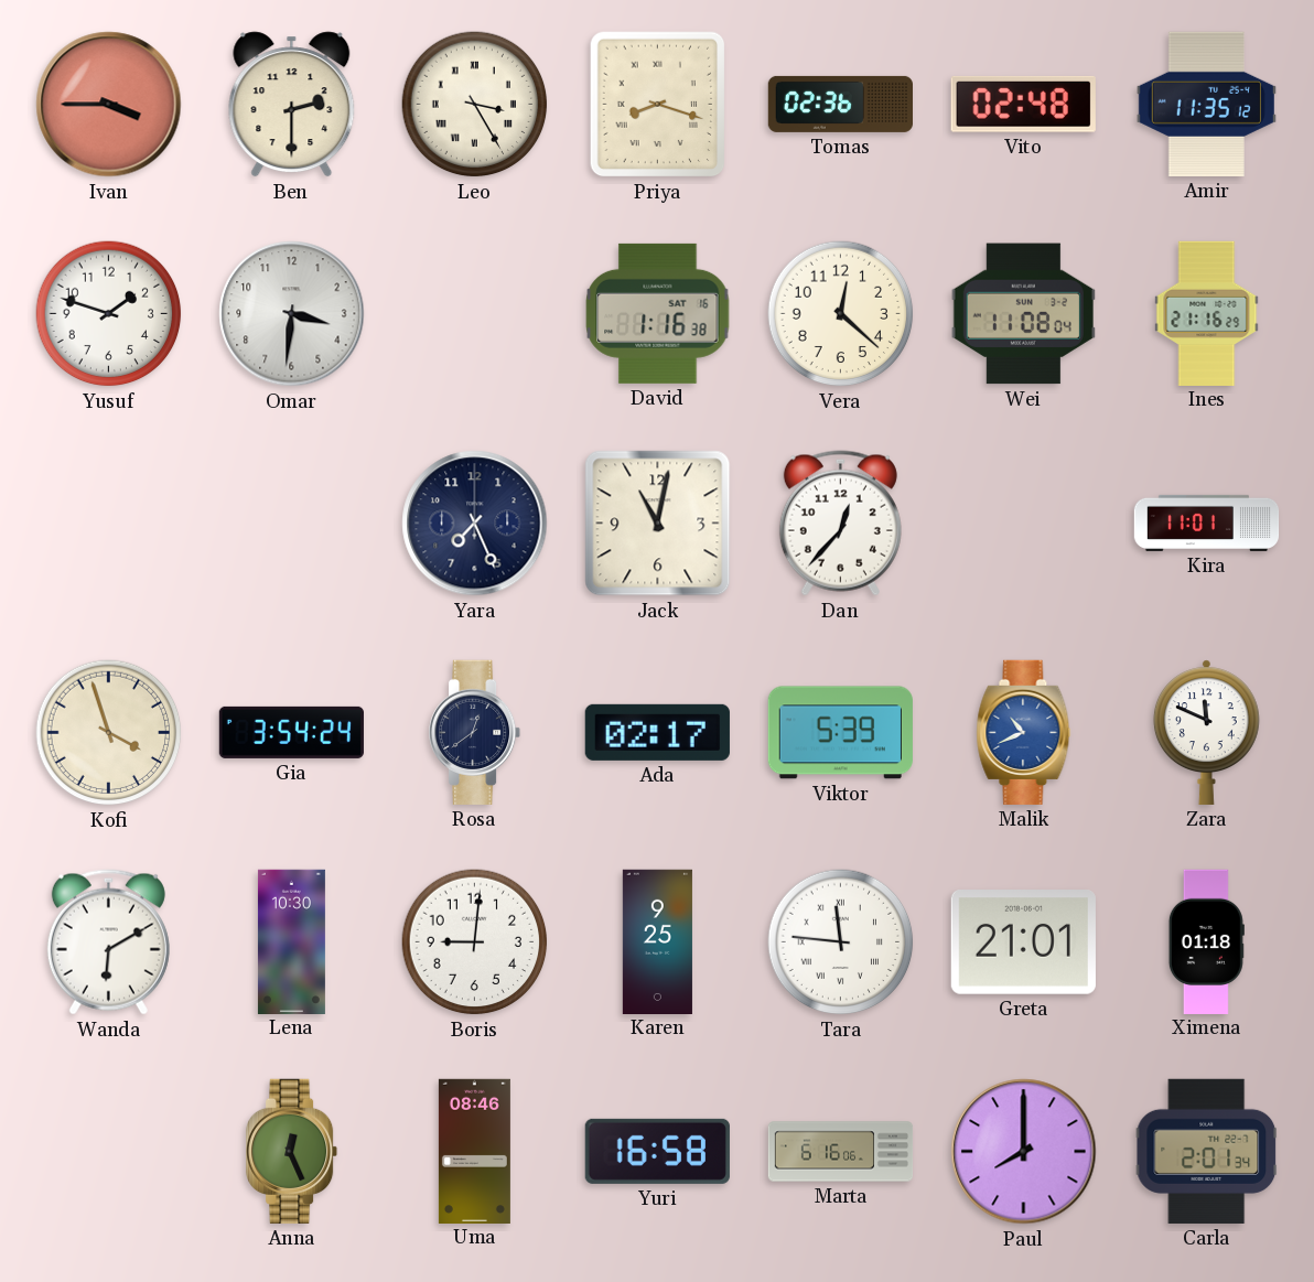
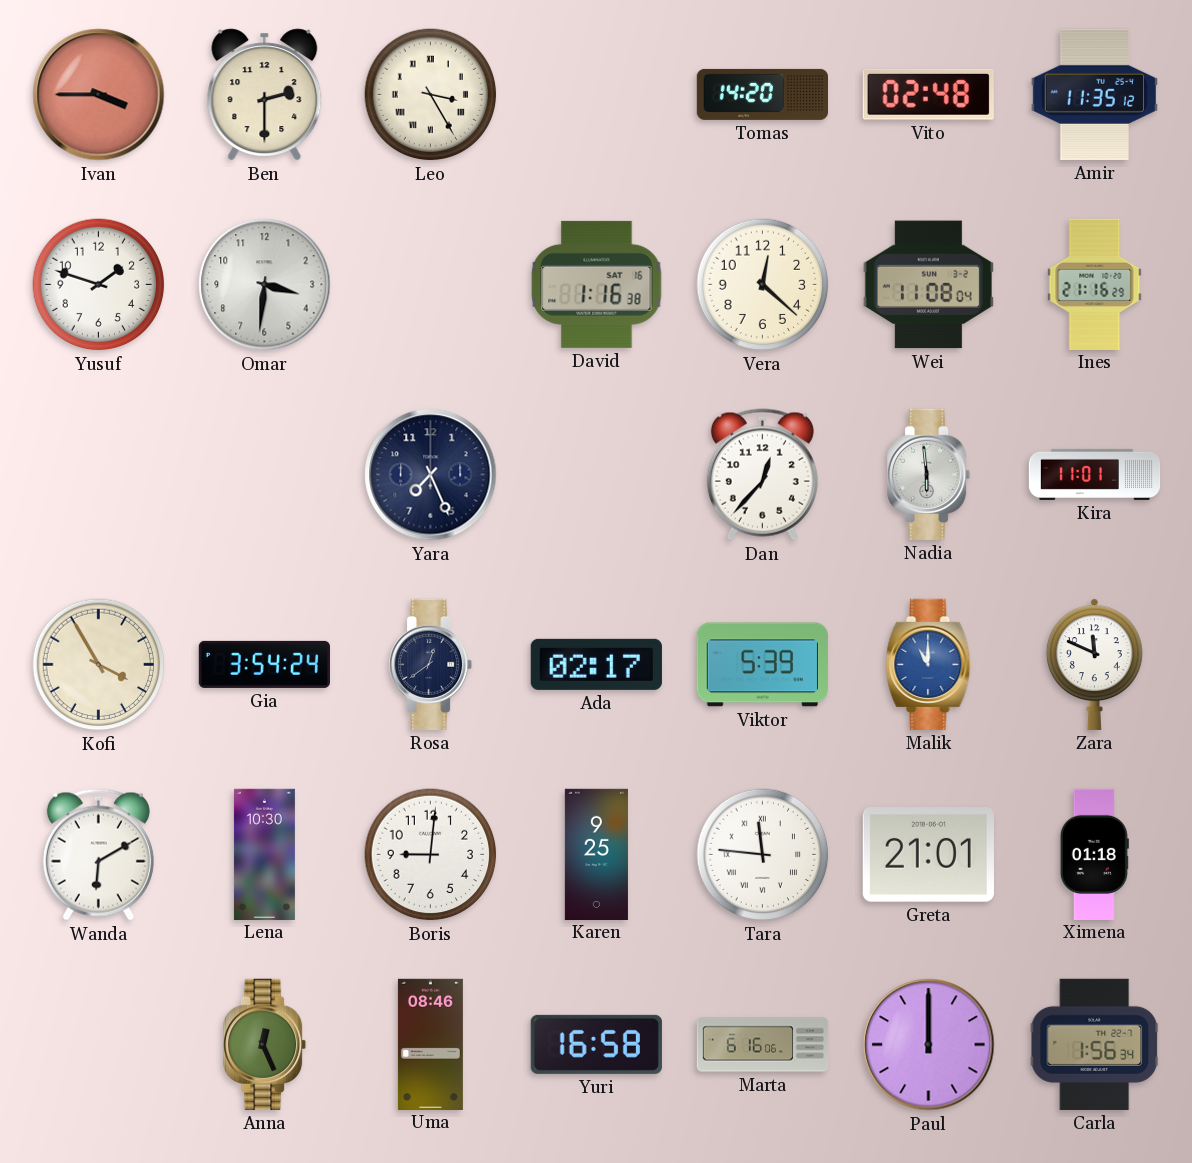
Priya: 8:18 -> none (658, 105)
Tomas: 02:36 -> 14:20 (762, 94)
Jack: 11:02 -> none (658, 524)
Nadia: none -> 5:59 (930, 474)
Kofi: 3:57 -> 3:55 (99, 665)
Malik: 10:41 -> 11:00 (929, 664)
Paul: 8:00 -> 12:00 (929, 1045)
Carla: 2:01 -> 1:56 (1095, 1044)
